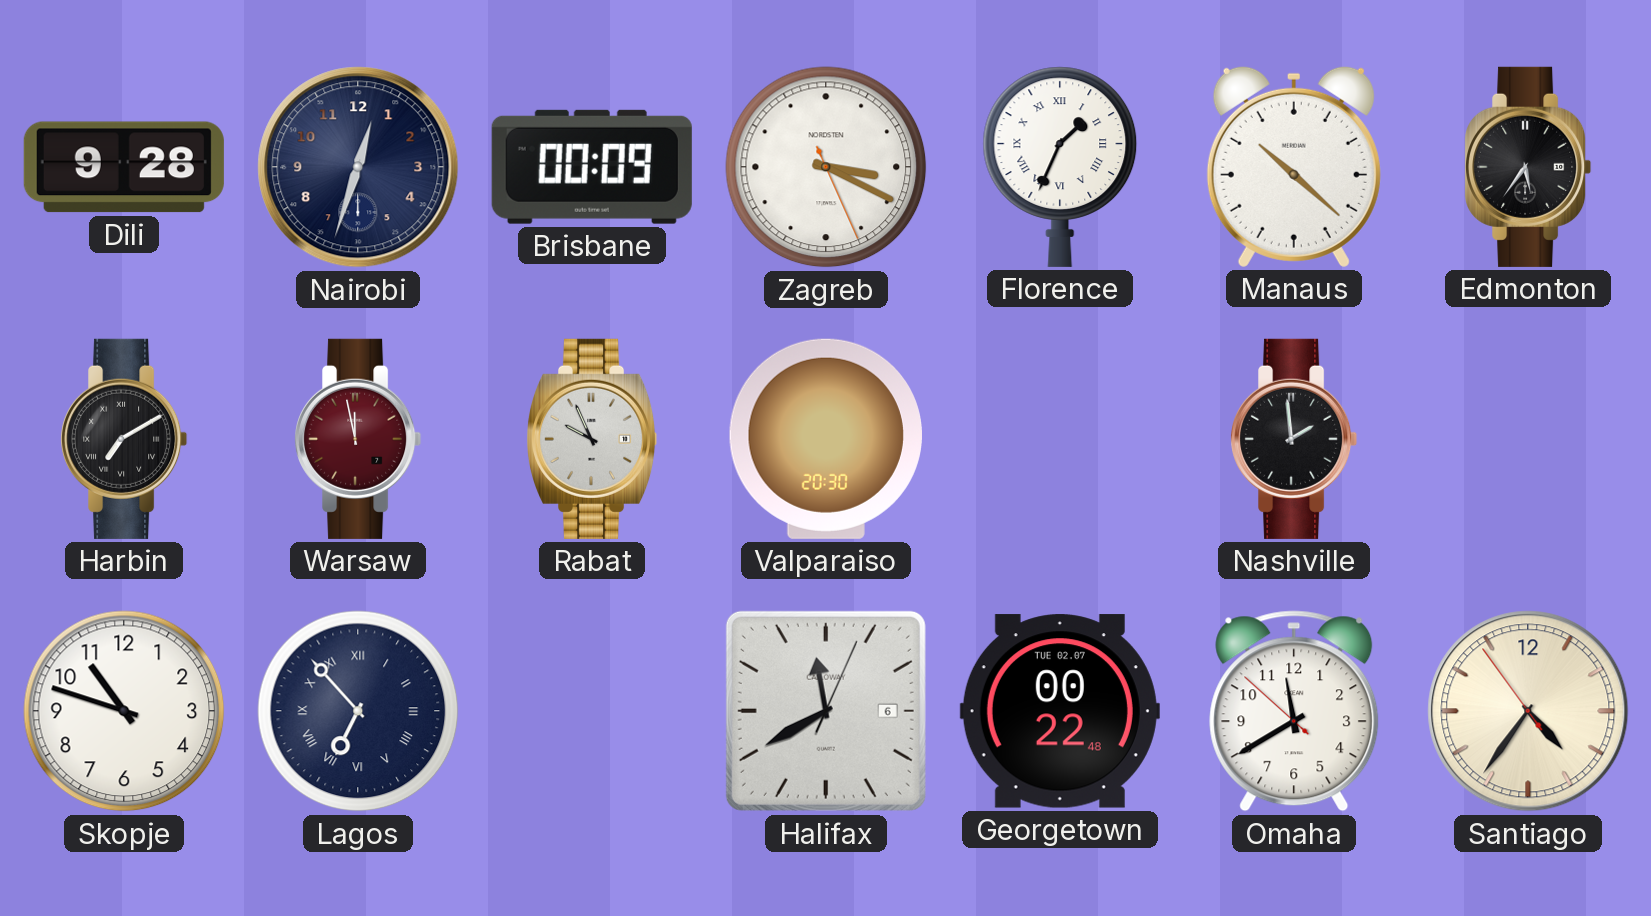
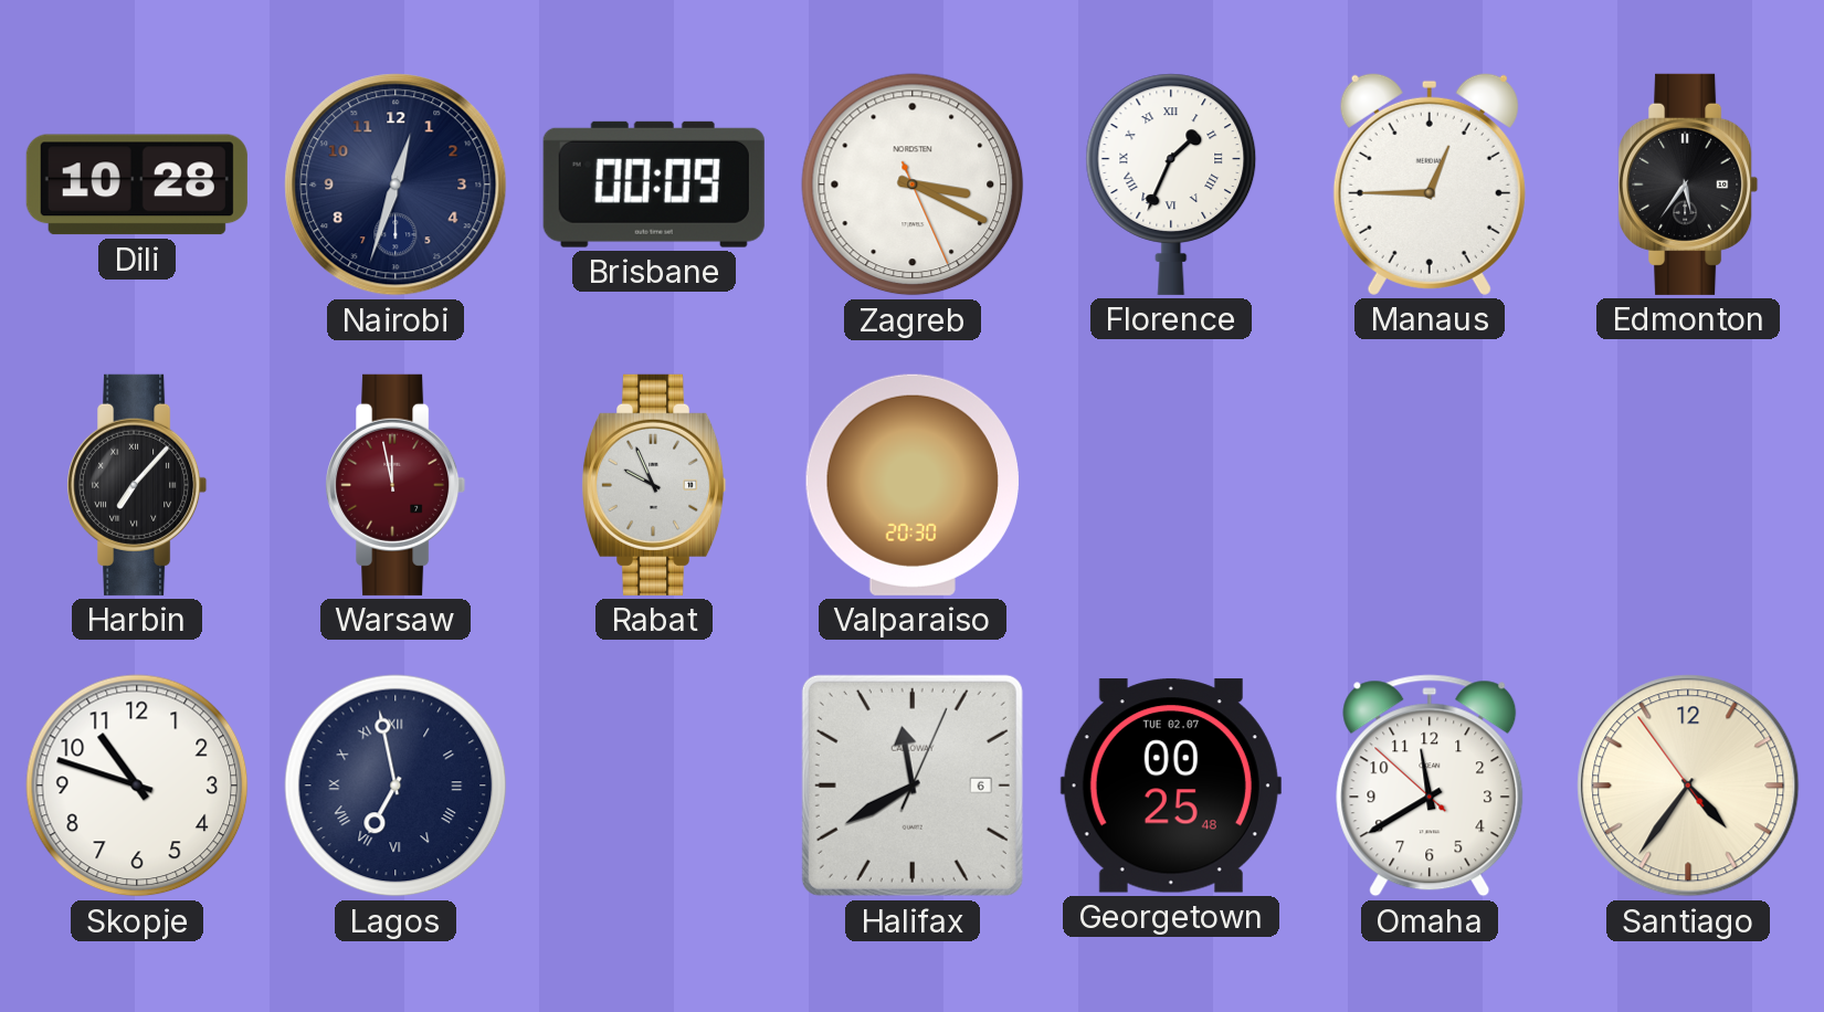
Dili: 9:28 -> 10:28 (137, 185)
Manaus: 10:22 -> 12:45 (1430, 183)
Harbin: 7:10 -> 7:07 (137, 485)
Nashville: 1:59 -> none (1294, 439)
Lagos: 6:53 -> 6:58 (396, 786)
Georgetown: 00:22 -> 00:25 (1171, 786)
